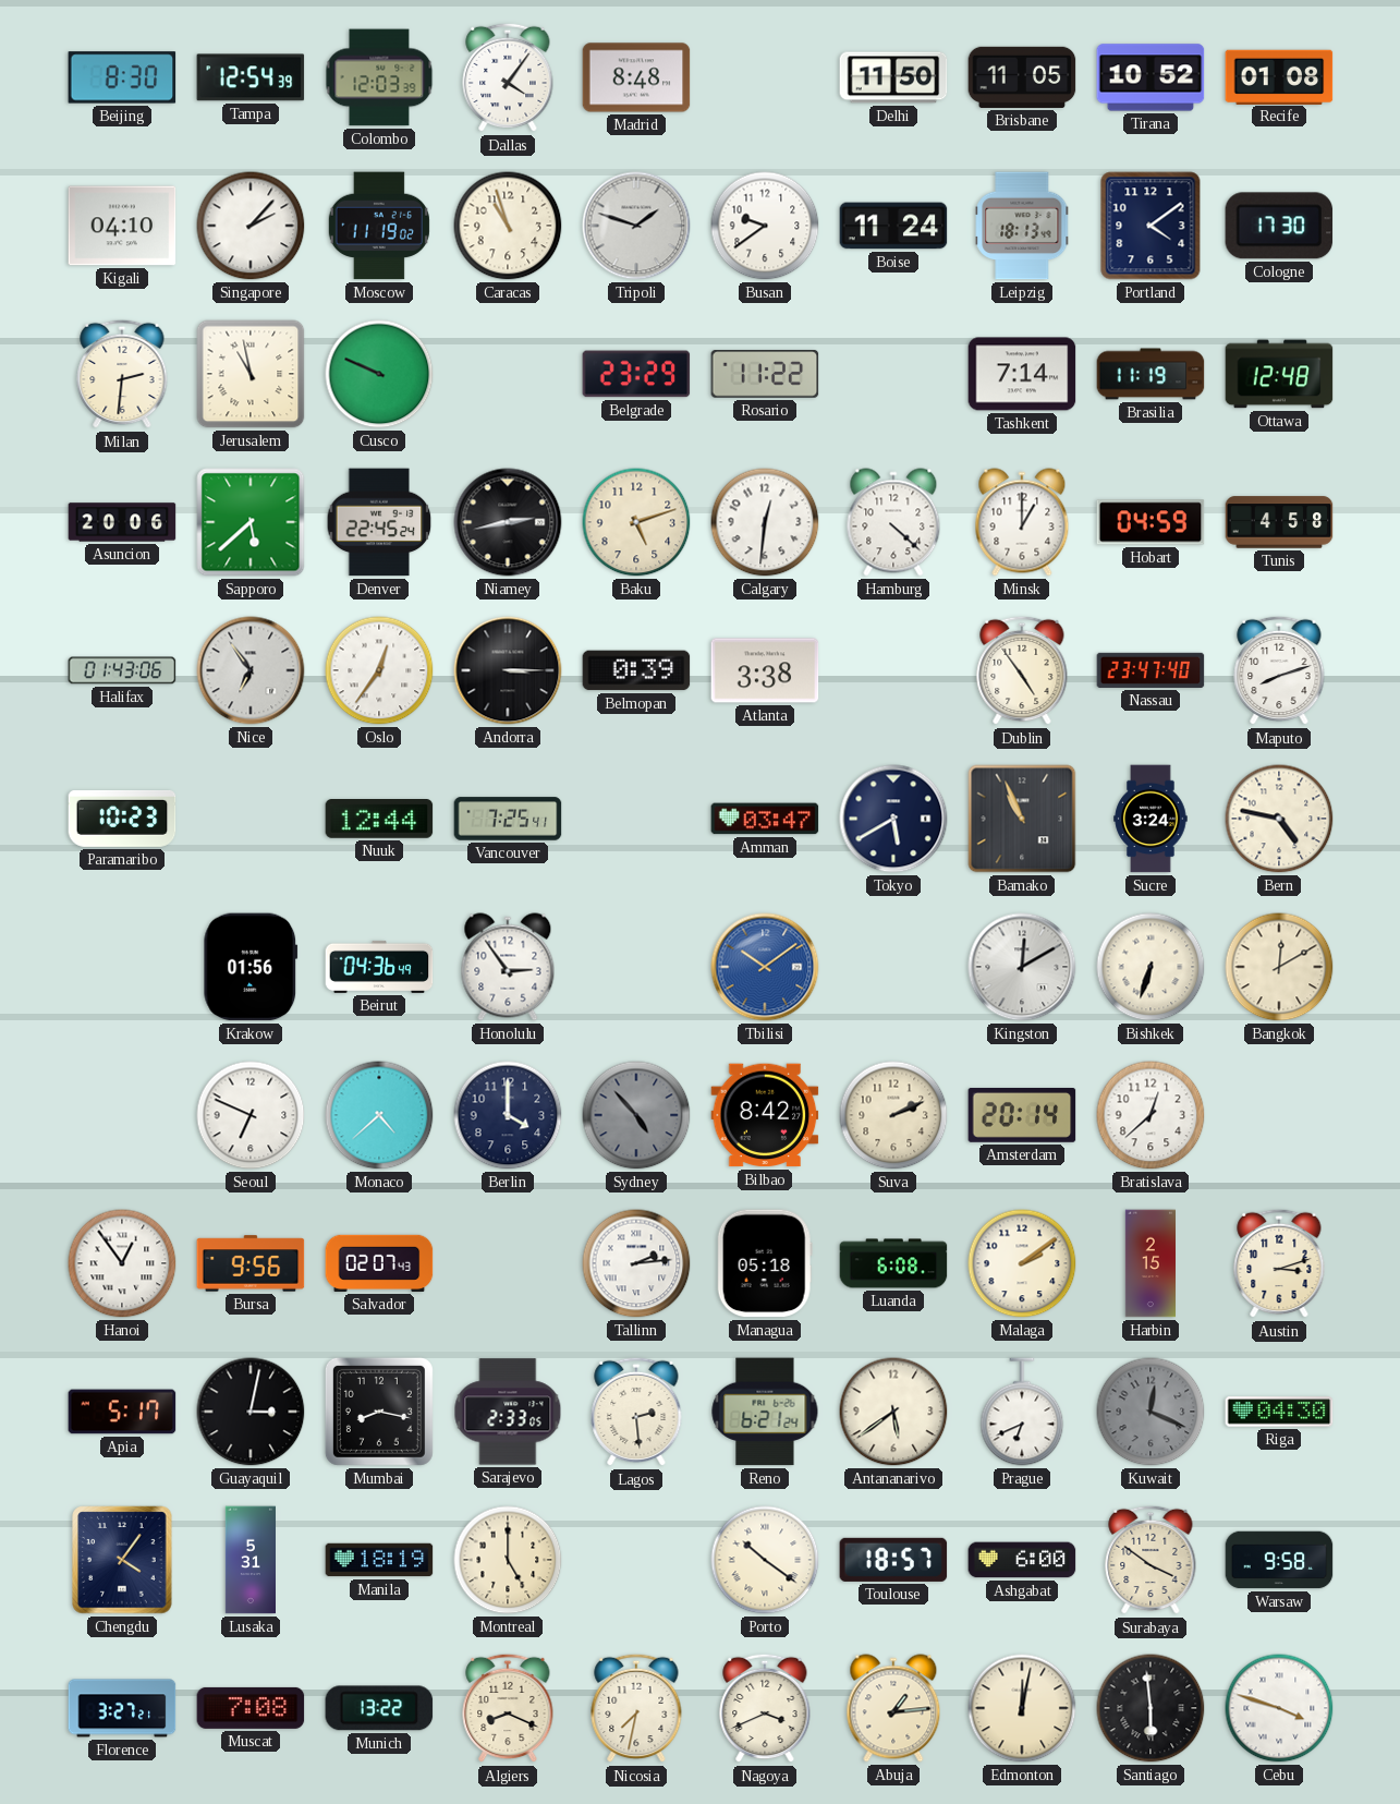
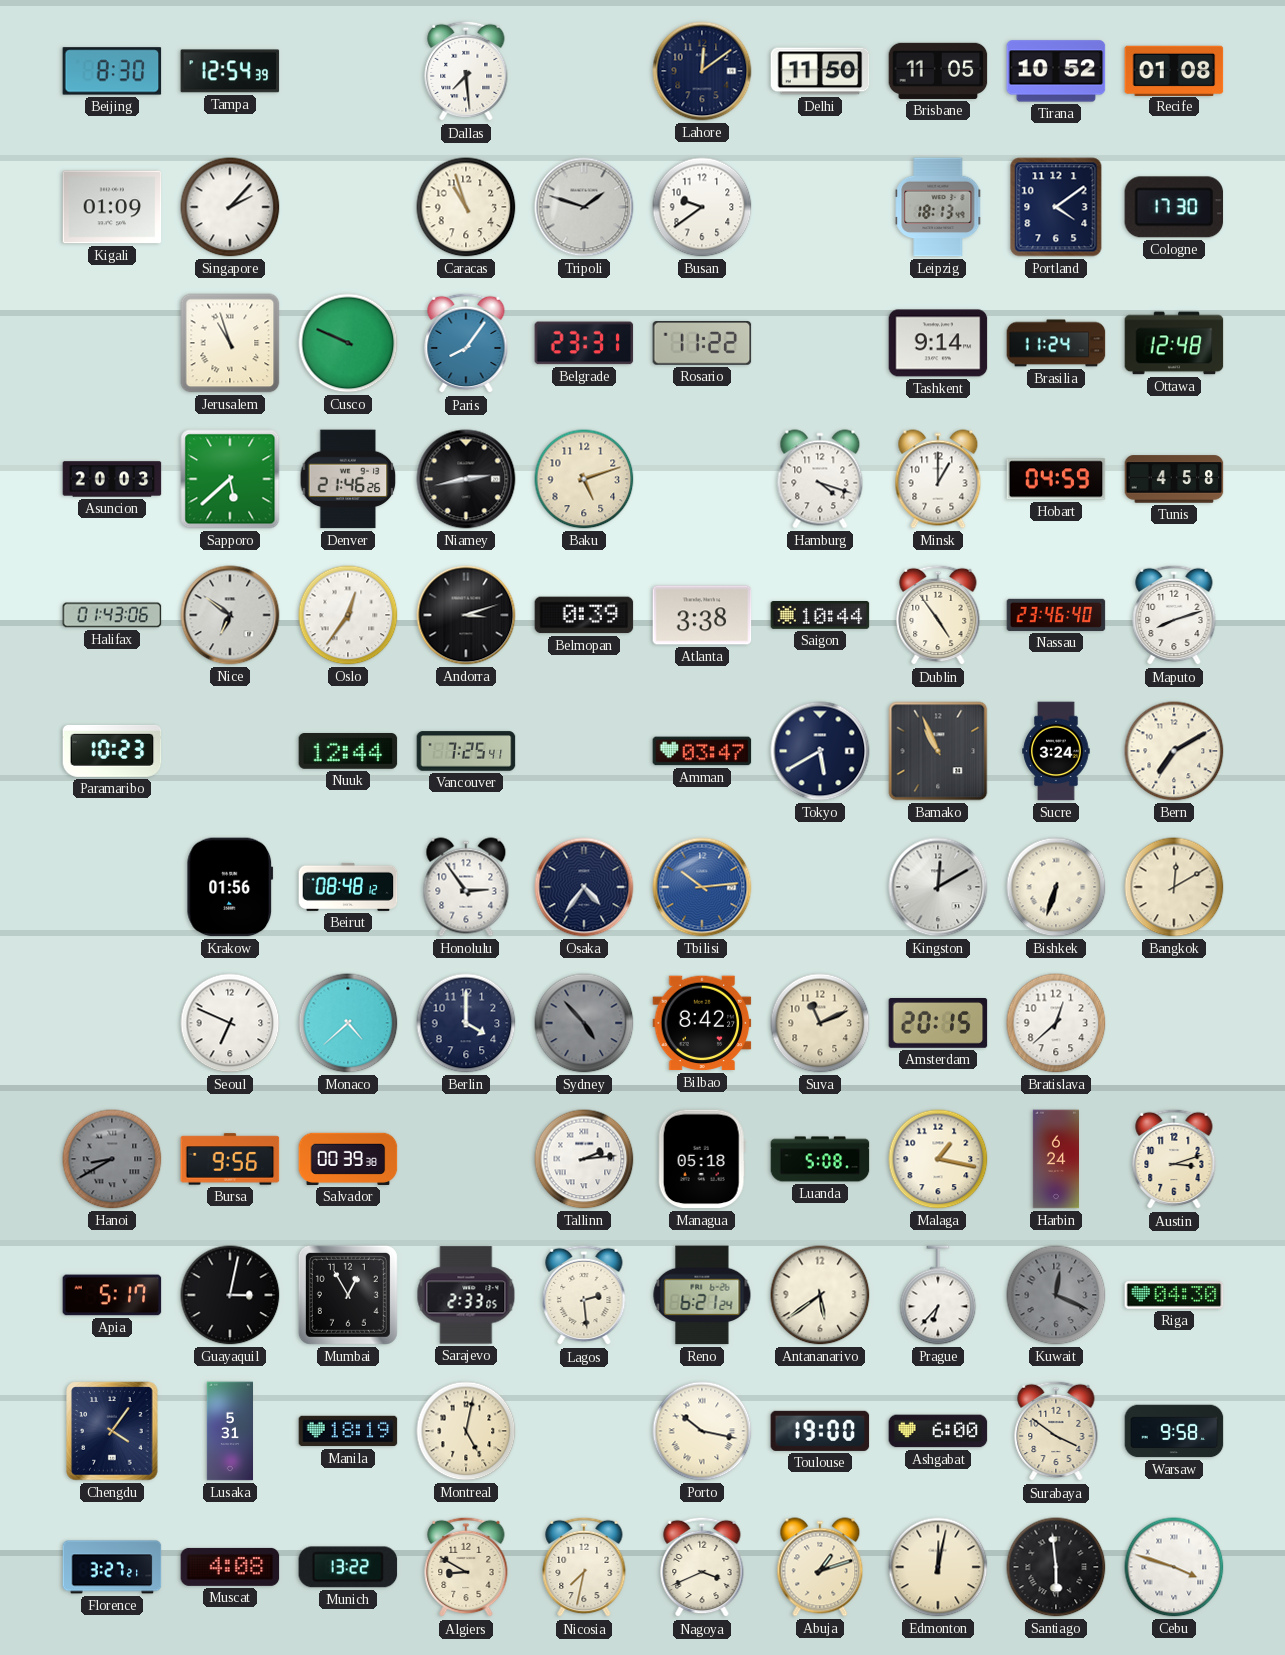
Colombo: 12:03 -> none (379, 77)
Dallas: 4:06 -> 7:29 (466, 71)
Madrid: 8:48 -> none (636, 77)
Lahore: none -> 12:09 (702, 71)
Kigali: 04:10 -> 01:09 (112, 207)
Moscow: 11:19 -> none (379, 226)
Boise: 11:24 -> none (893, 226)
Milan: 2:31 -> none (122, 374)
Jerusalem: 10:58 -> 10:57 (230, 343)
Paris: none -> 8:06 (466, 343)
Belgrade: 23:29 -> 23:31 (584, 343)
Tashkent: 7:14 -> 9:14 (938, 343)
Brasilia: 11:19 -> 11:24 (1056, 343)
Asuncion: 20:06 -> 20:03 (112, 479)
Denver: 22:45 -> 21:46 (348, 479)
Calgary: 12:31 -> none (765, 522)
Hamburg: 4:22 -> 4:18 (820, 479)
Nice: 6:54 -> 6:51 (230, 615)
Andorra: 3:15 -> 3:12 (466, 615)
Saigon: none -> 10:44 (820, 616)
Nassau: 23:47 -> 23:46 (1056, 615)
Bern: 4:47 -> 7:10 (1174, 751)
Beirut: 04:36 -> 08:48 (348, 887)
Osaka: none -> 4:36 (584, 887)
Tbilisi: 10:09 -> 10:14 (702, 887)
Suva: 2:11 -> 11:11 (820, 1023)
Amsterdam: 20:14 -> 20:15 (938, 1024)
Hanoi: 12:54 -> 8:40 (112, 1159)
Hanoi dial: white -> grey (112, 1159)
Salvador: 02:07 -> 00:39 (348, 1159)
Luanda: 6:08 -> 5:08 (820, 1159)
Malaga: 2:09 -> 1:17 (938, 1159)
Harbin: 2:15 -> 6:24 (1055, 1159)
Mumbai: 8:17 -> 12:55 (348, 1295)
Prague: 6:41 -> 6:37 (938, 1295)
Montreal: 5:00 -> 5:02 (466, 1431)
Porto: 10:21 -> 10:17 (702, 1431)
Toulouse: 18:57 -> 19:00 (820, 1431)
Muscat: 7:08 -> 4:08 (230, 1567)
Algiers: 8:19 -> 8:50 (466, 1567)
Abuja: 1:14 -> 1:12 (820, 1567)
